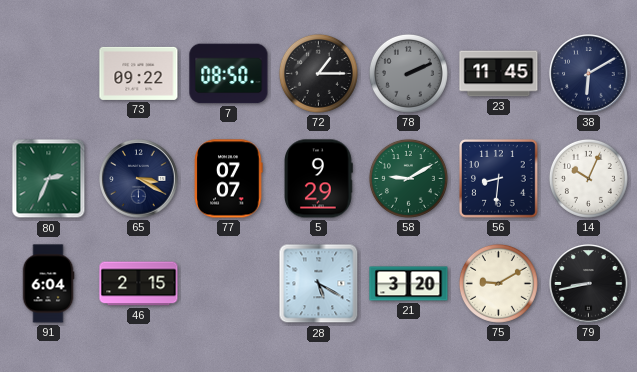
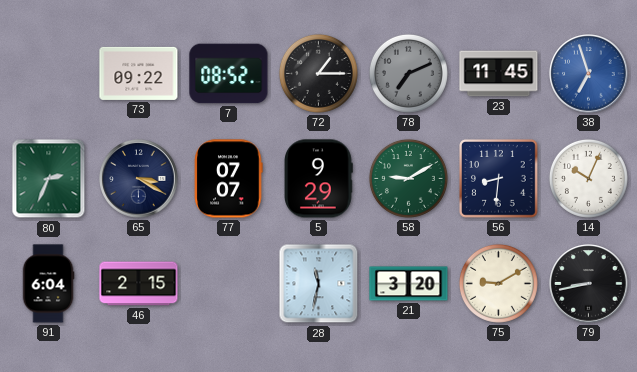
7: 08:50 -> 08:52 (229, 74)
78: 2:11 -> 7:11 (408, 73)
38: 6:10 -> 6:57 (589, 74)
38 dial: navy -> blue (589, 74)
28: 5:20 -> 11:32 (319, 284)
